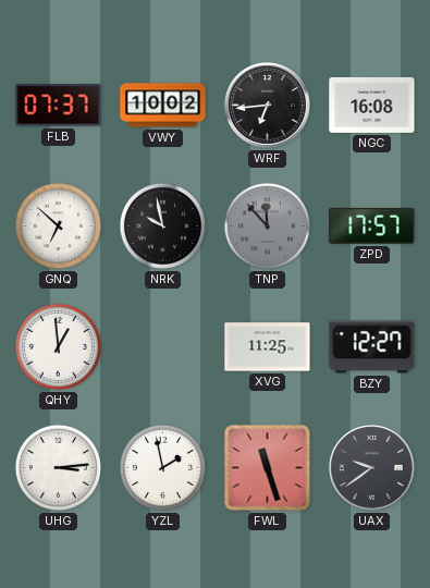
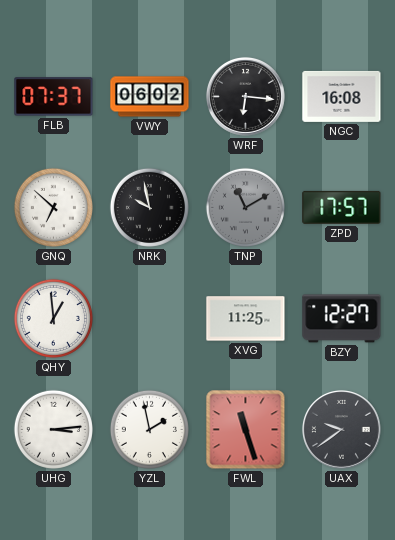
VWY: 10:02 -> 06:02 (150, 97)
WRF: 6:44 -> 6:16 (246, 97)
TNP: 11:53 -> 11:10 (245, 207)
